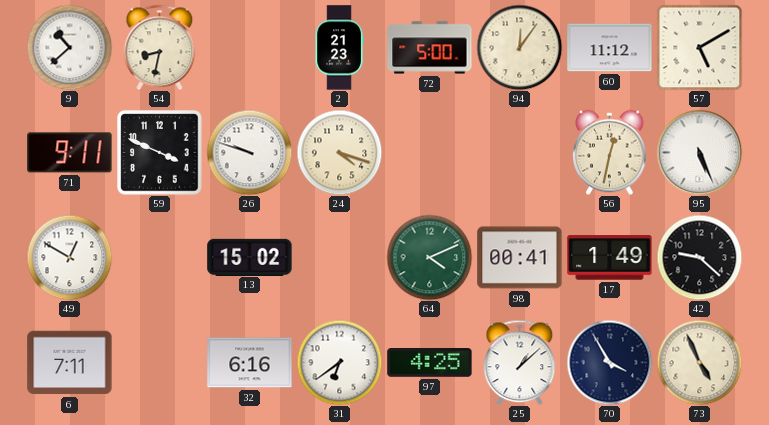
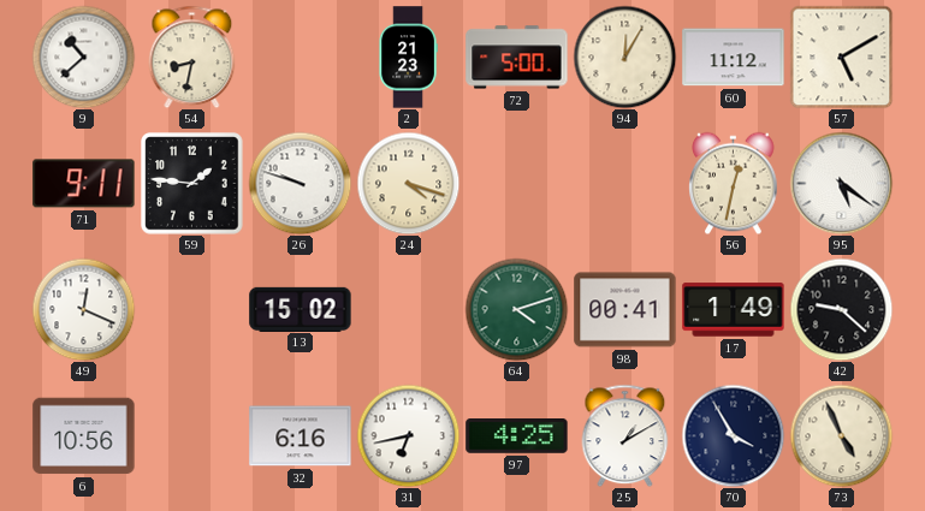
94: 12:06 -> 12:05 (624, 57)
59: 3:49 -> 1:46 (192, 184)
95: 5:26 -> 5:21 (841, 183)
49: 12:50 -> 12:19 (83, 309)
64: 4:11 -> 4:12 (516, 309)
6: 7:11 -> 10:56 (84, 436)
31: 6:39 -> 6:43 (408, 435)
25: 1:08 -> 1:10 (625, 435)
